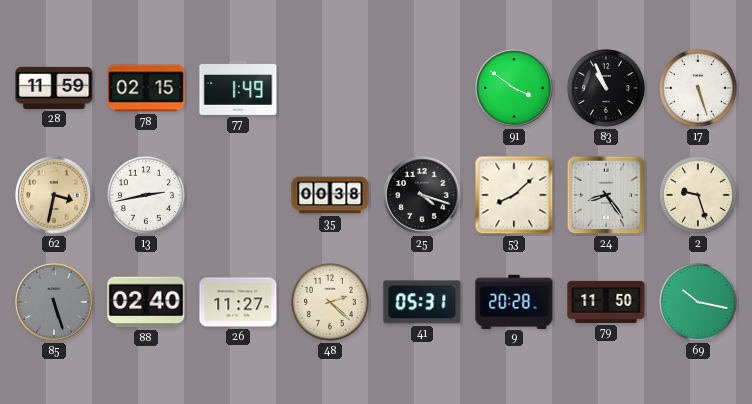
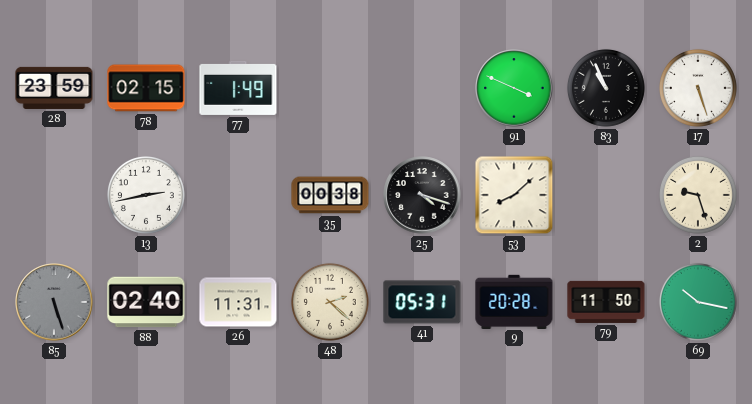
28: 11:59 -> 23:59 (54, 88)
91: 3:51 -> 3:49 (514, 88)
62: 3:32 -> none (54, 195)
24: 8:24 -> none (606, 195)
26: 11:27 -> 11:31 (238, 302)
